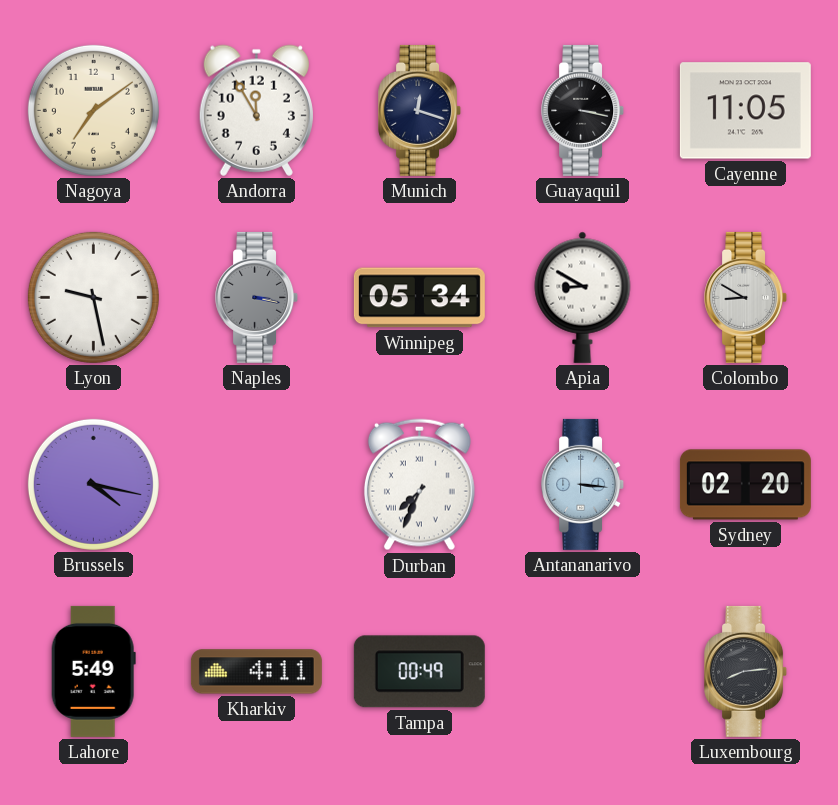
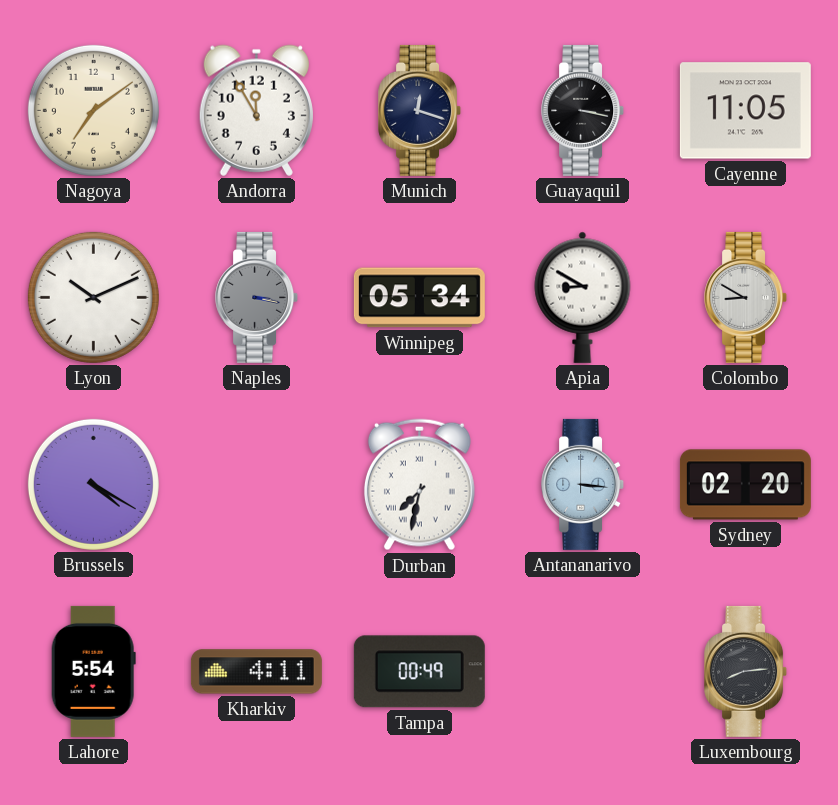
Lyon: 9:28 -> 10:11 (93, 297)
Brussels: 4:17 -> 4:20 (93, 484)
Durban: 7:34 -> 7:32 (419, 485)
Lahore: 5:49 -> 5:54 (93, 671)
